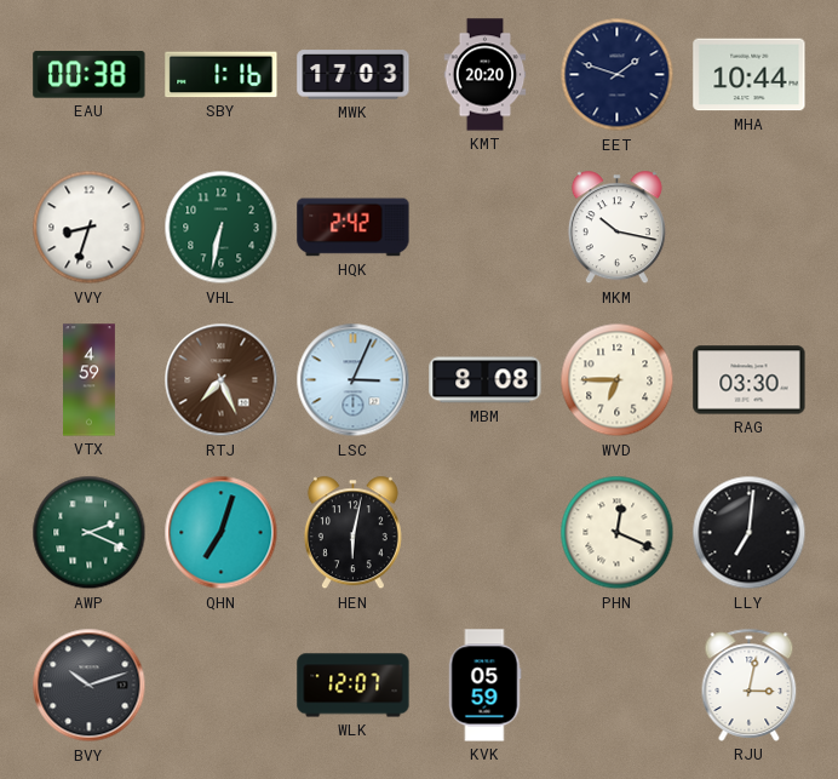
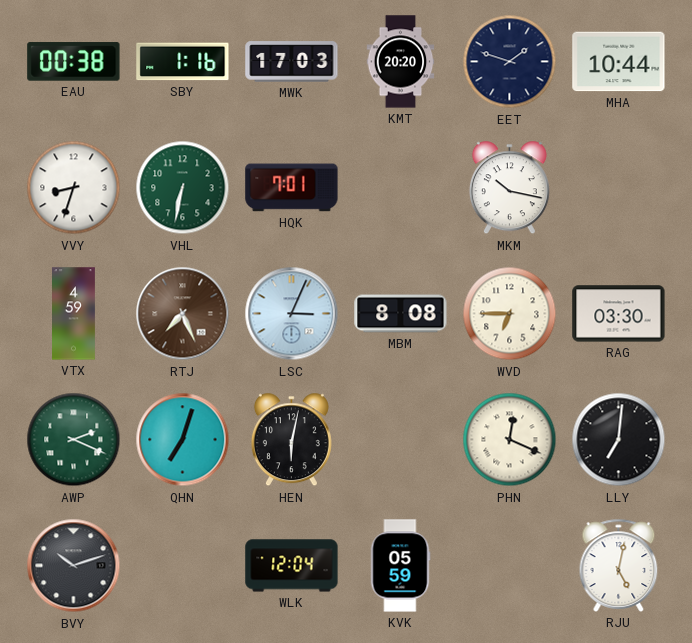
HQK: 2:42 -> 7:01 (292, 188)
WLK: 12:07 -> 12:04 (292, 566)
RJU: 3:02 -> 5:02 (619, 565)
